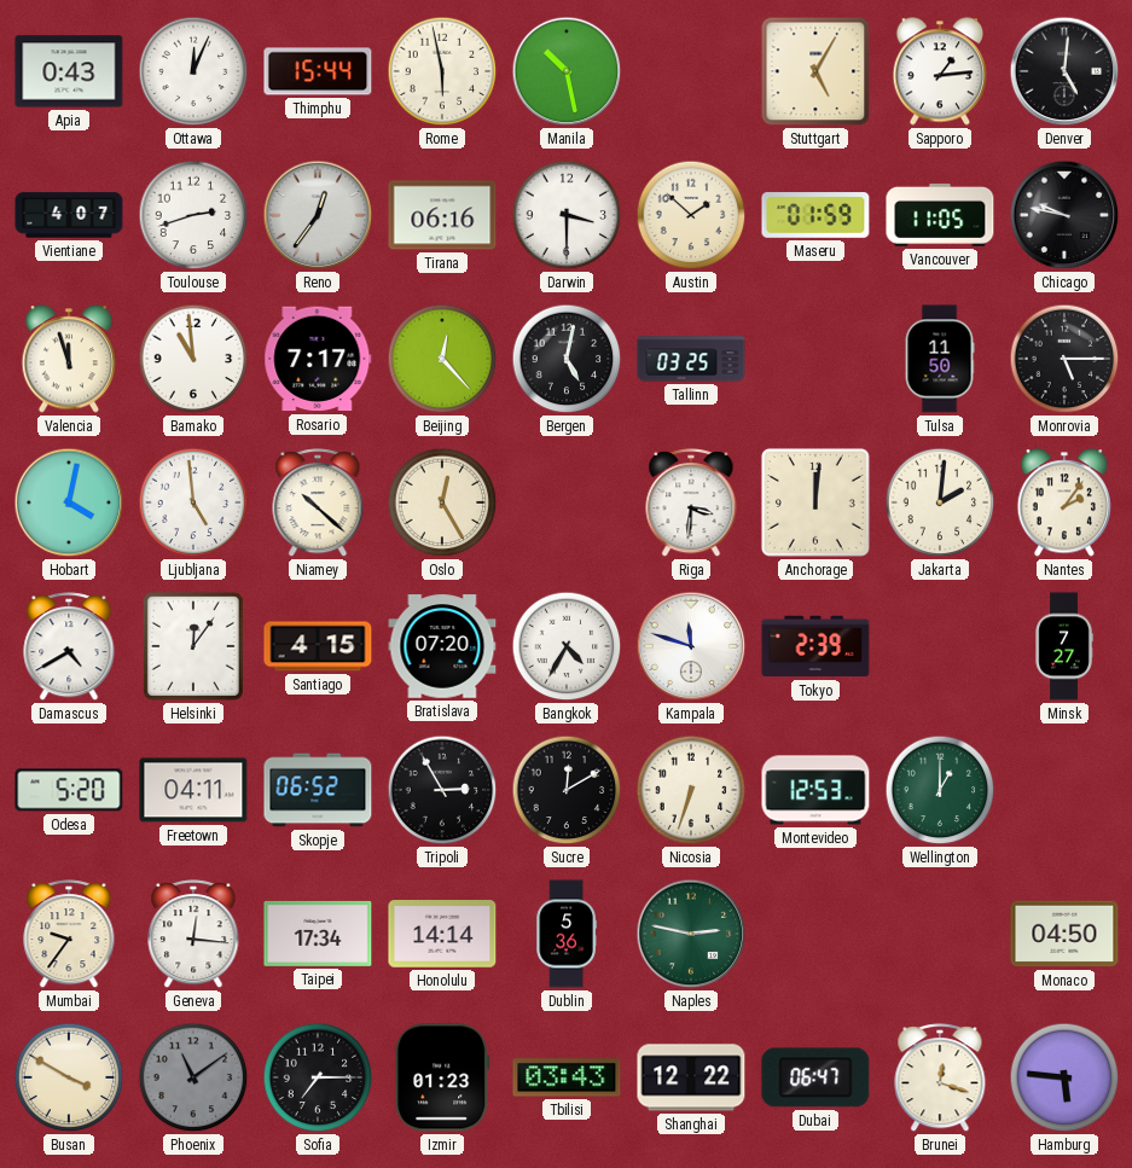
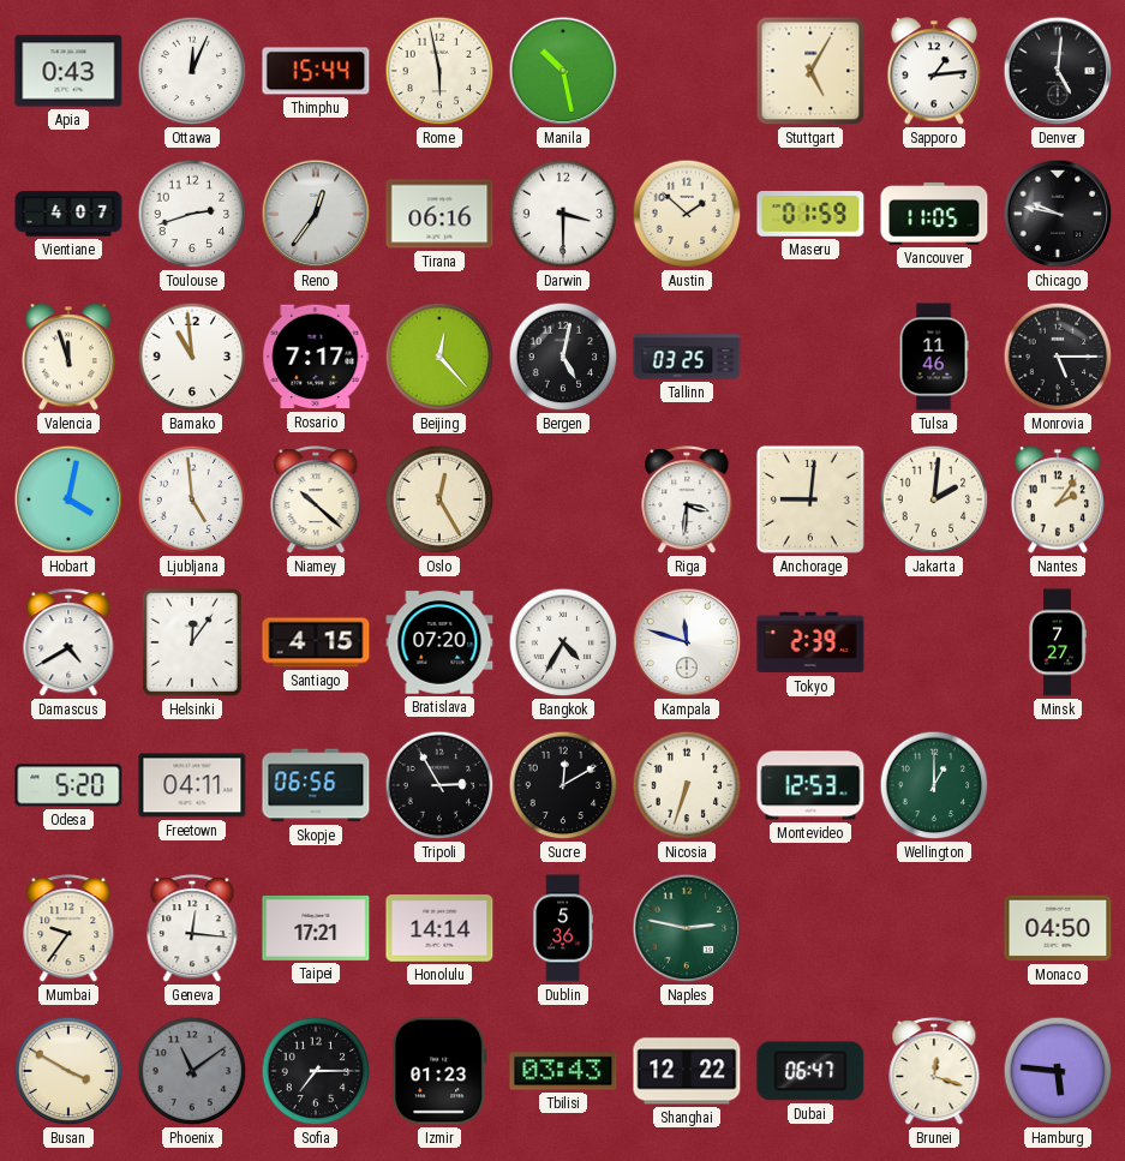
Tulsa: 11:50 -> 11:46 (934, 357)
Anchorage: 12:01 -> 9:01 (810, 499)
Skopje: 06:52 -> 06:56 (316, 785)
Taipei: 17:34 -> 17:21 (316, 928)
